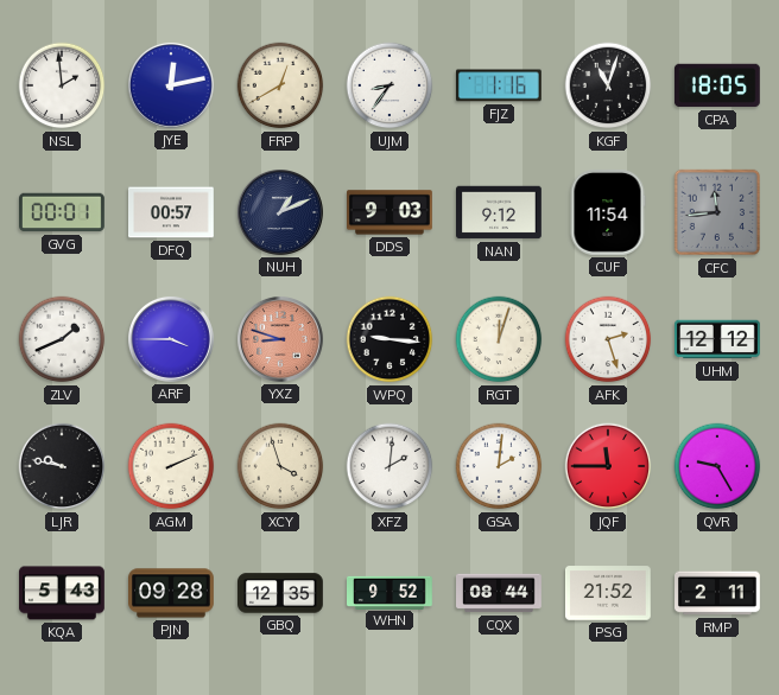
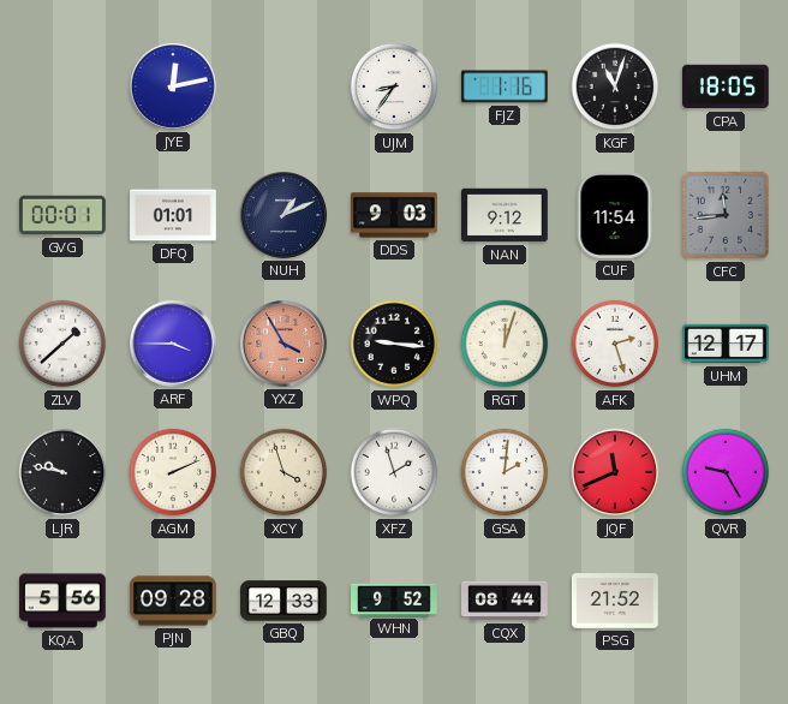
NSL: 1:59 -> none (62, 85)
FRP: 12:40 -> none (280, 85)
DFQ: 00:57 -> 01:01 (174, 215)
ZLV: 1:41 -> 1:38 (62, 344)
YXZ: 8:48 -> 3:55 (283, 344)
UHM: 12:12 -> 12:17 (727, 344)
XFZ: 2:01 -> 1:57 (394, 472)
JQF: 11:45 -> 11:41 (615, 472)
KQA: 5:43 -> 5:56 (64, 601)
GBQ: 12:35 -> 12:33 (285, 601)
RMP: 2:11 -> none (718, 593)
